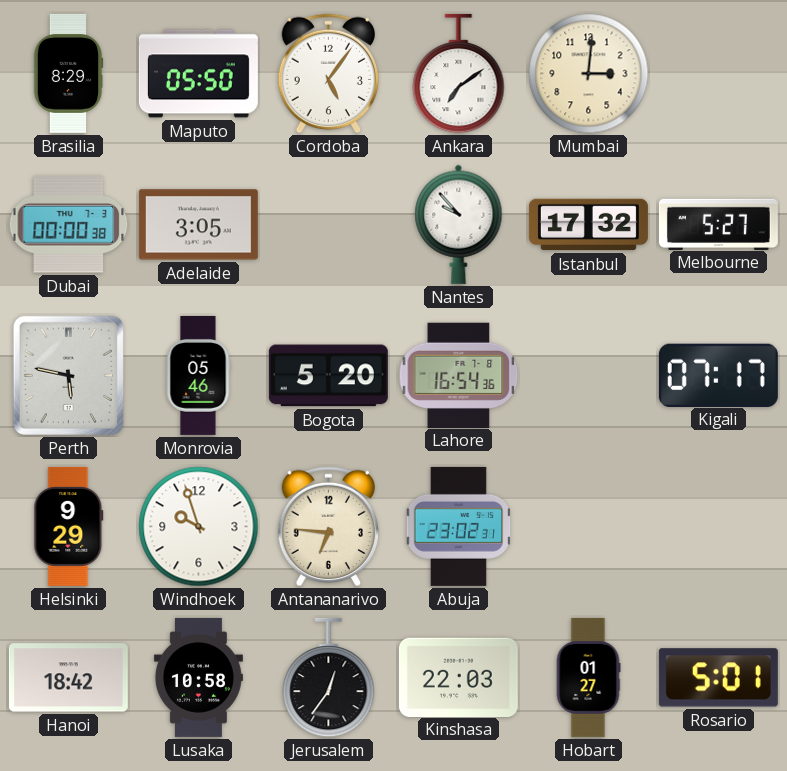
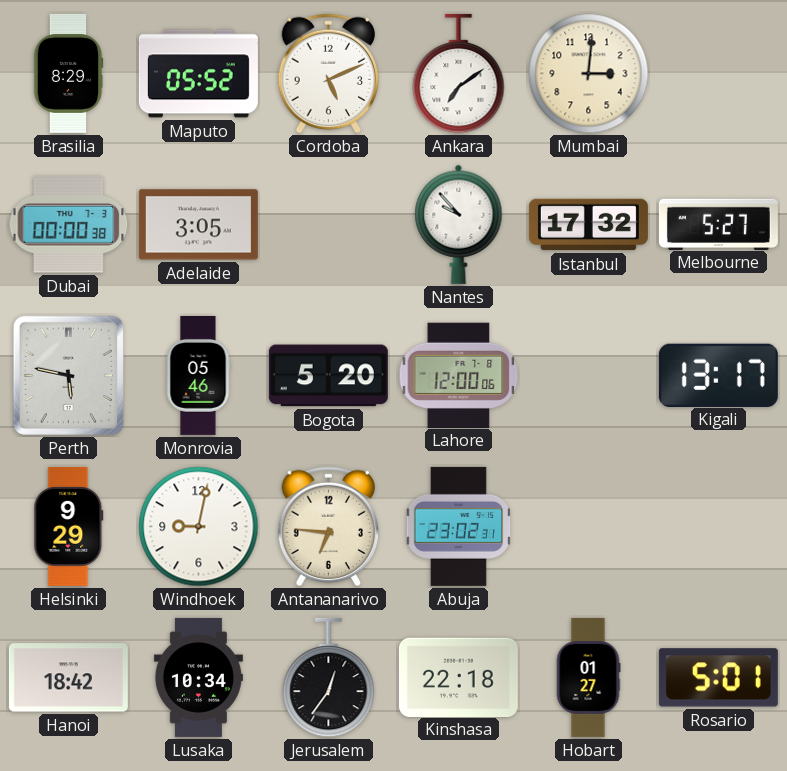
Maputo: 05:50 -> 05:52 (198, 74)
Cordoba: 5:06 -> 5:11 (328, 74)
Lahore: 16:54 -> 12:00 (459, 375)
Kigali: 07:17 -> 13:17 (718, 375)
Windhoek: 9:57 -> 9:02 (199, 527)
Lusaka: 10:58 -> 10:34 (198, 677)
Kinshasa: 22:03 -> 22:18 (458, 677)
